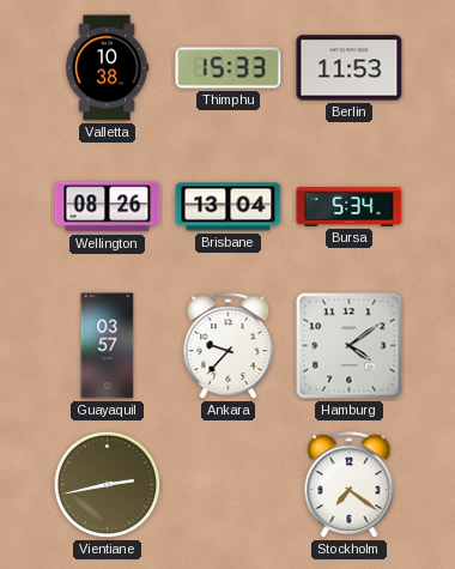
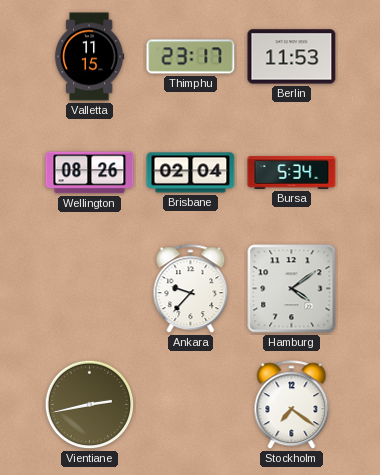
Valletta: 10:38 -> 11:15 (89, 57)
Thimphu: 15:33 -> 23:17 (191, 57)
Brisbane: 13:04 -> 02:04 (191, 173)
Guayaquil: 03:57 -> none (108, 346)
